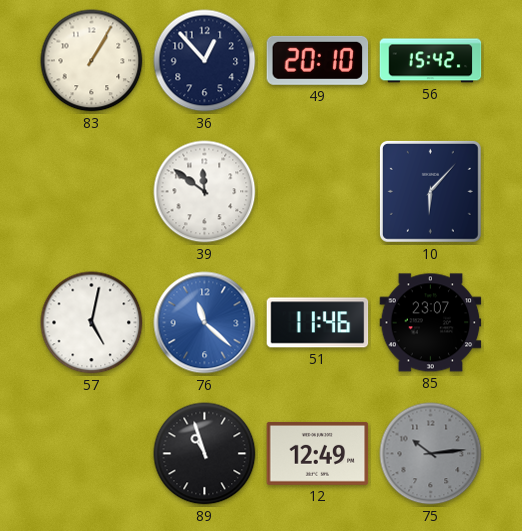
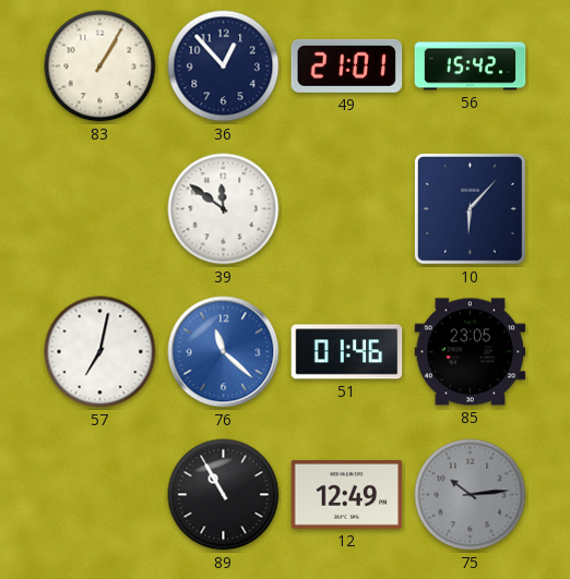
49: 20:10 -> 21:01 (347, 65)
57: 5:02 -> 7:02 (100, 352)
51: 11:46 -> 01:46 (347, 352)
85: 23:07 -> 23:05 (471, 352)
89: 10:57 -> 10:55 (224, 495)
